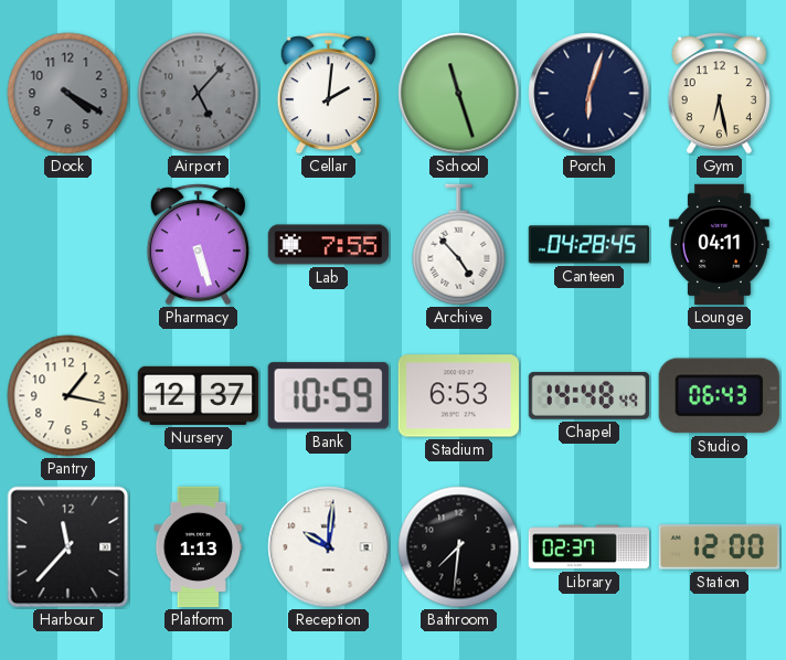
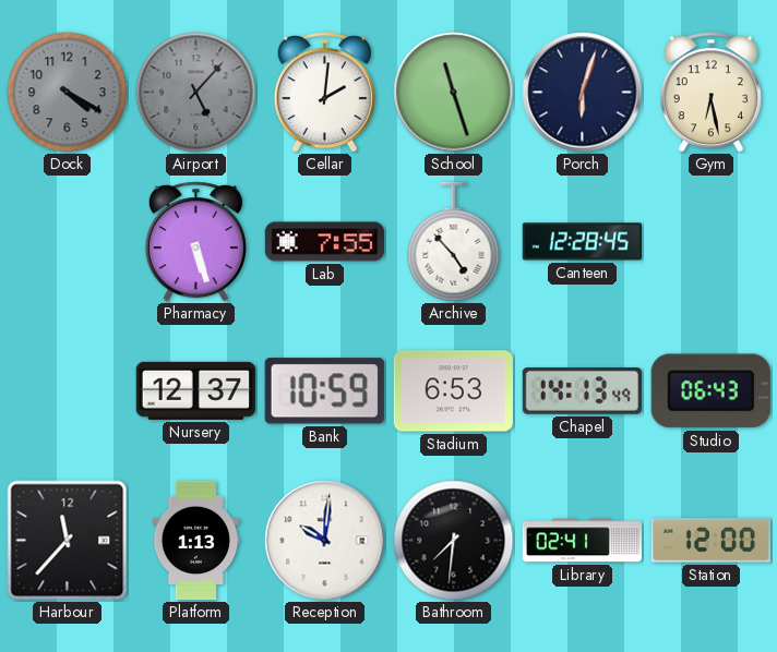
Canteen: 04:28 -> 12:28 (582, 242)
Lounge: 04:11 -> none (720, 245)
Pantry: 1:17 -> none (68, 396)
Chapel: 14:48 -> 14:13 (582, 391)
Library: 02:37 -> 02:41 (582, 541)
